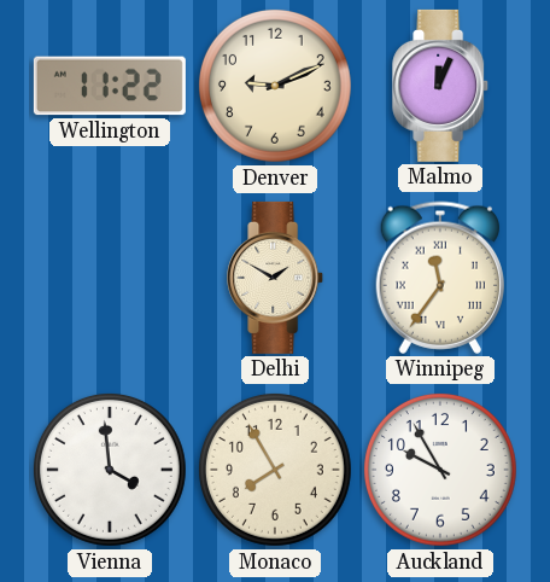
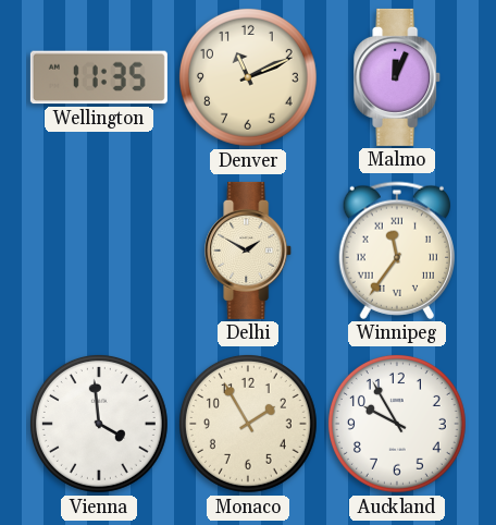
Wellington: 11:22 -> 11:35 (99, 77)
Denver: 9:11 -> 11:11 (248, 77)
Monaco: 7:55 -> 1:55 (248, 424)
